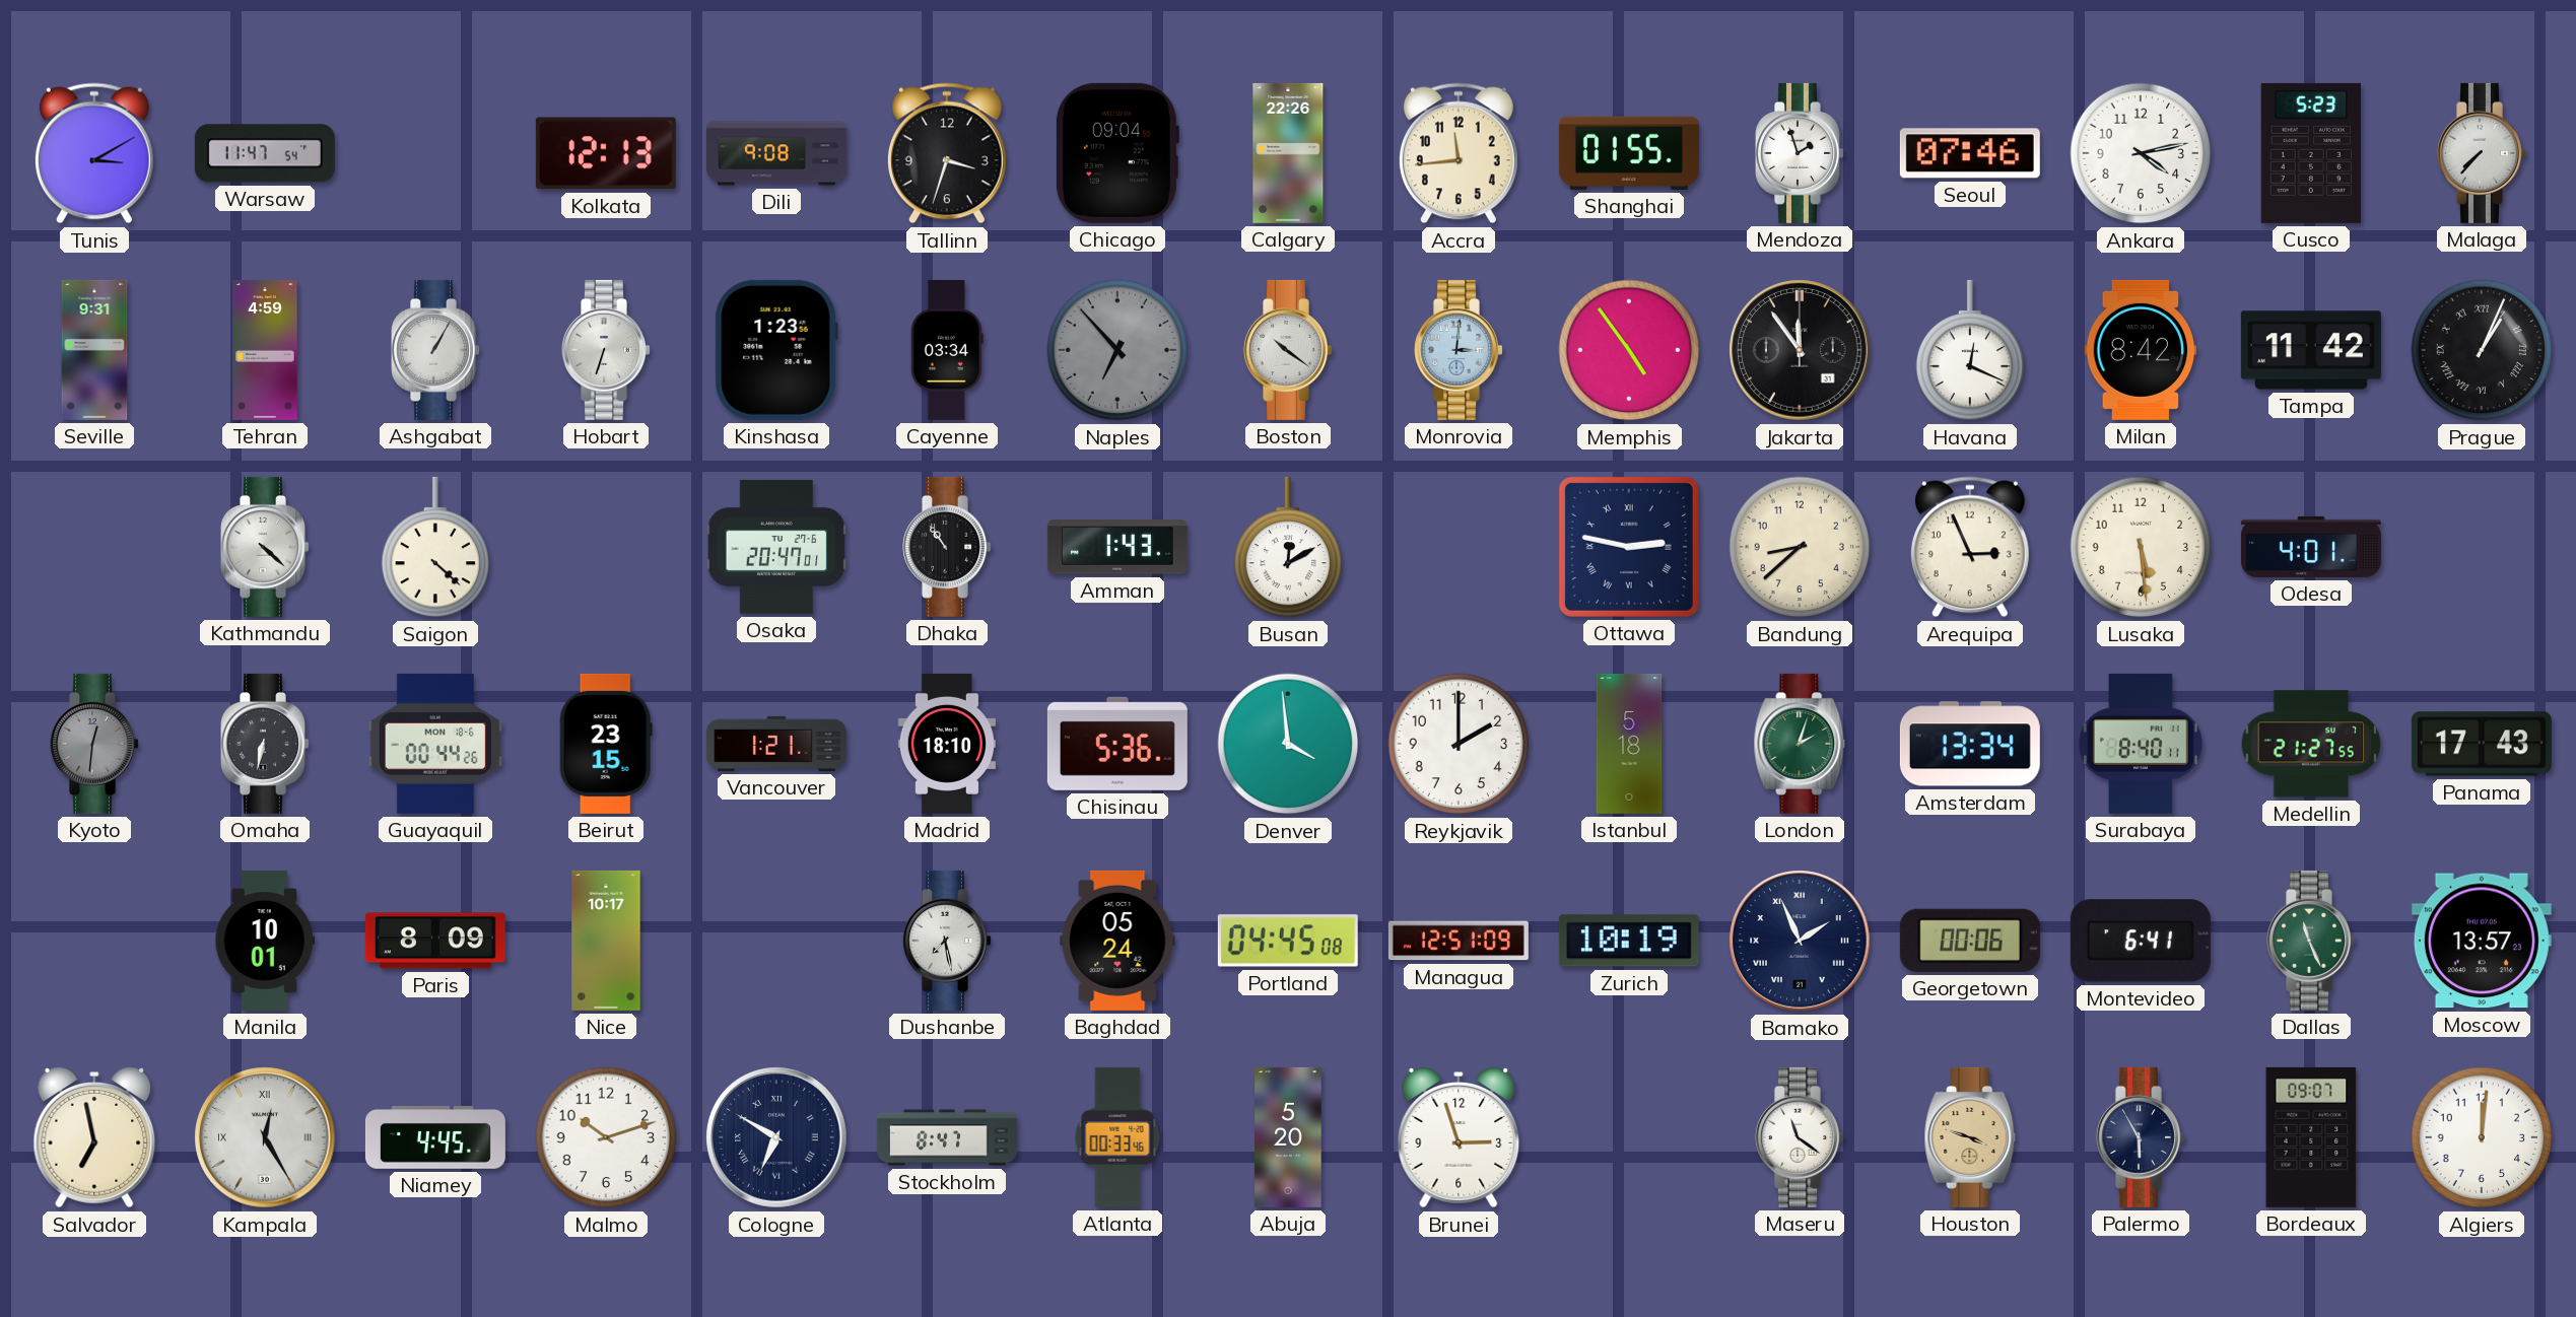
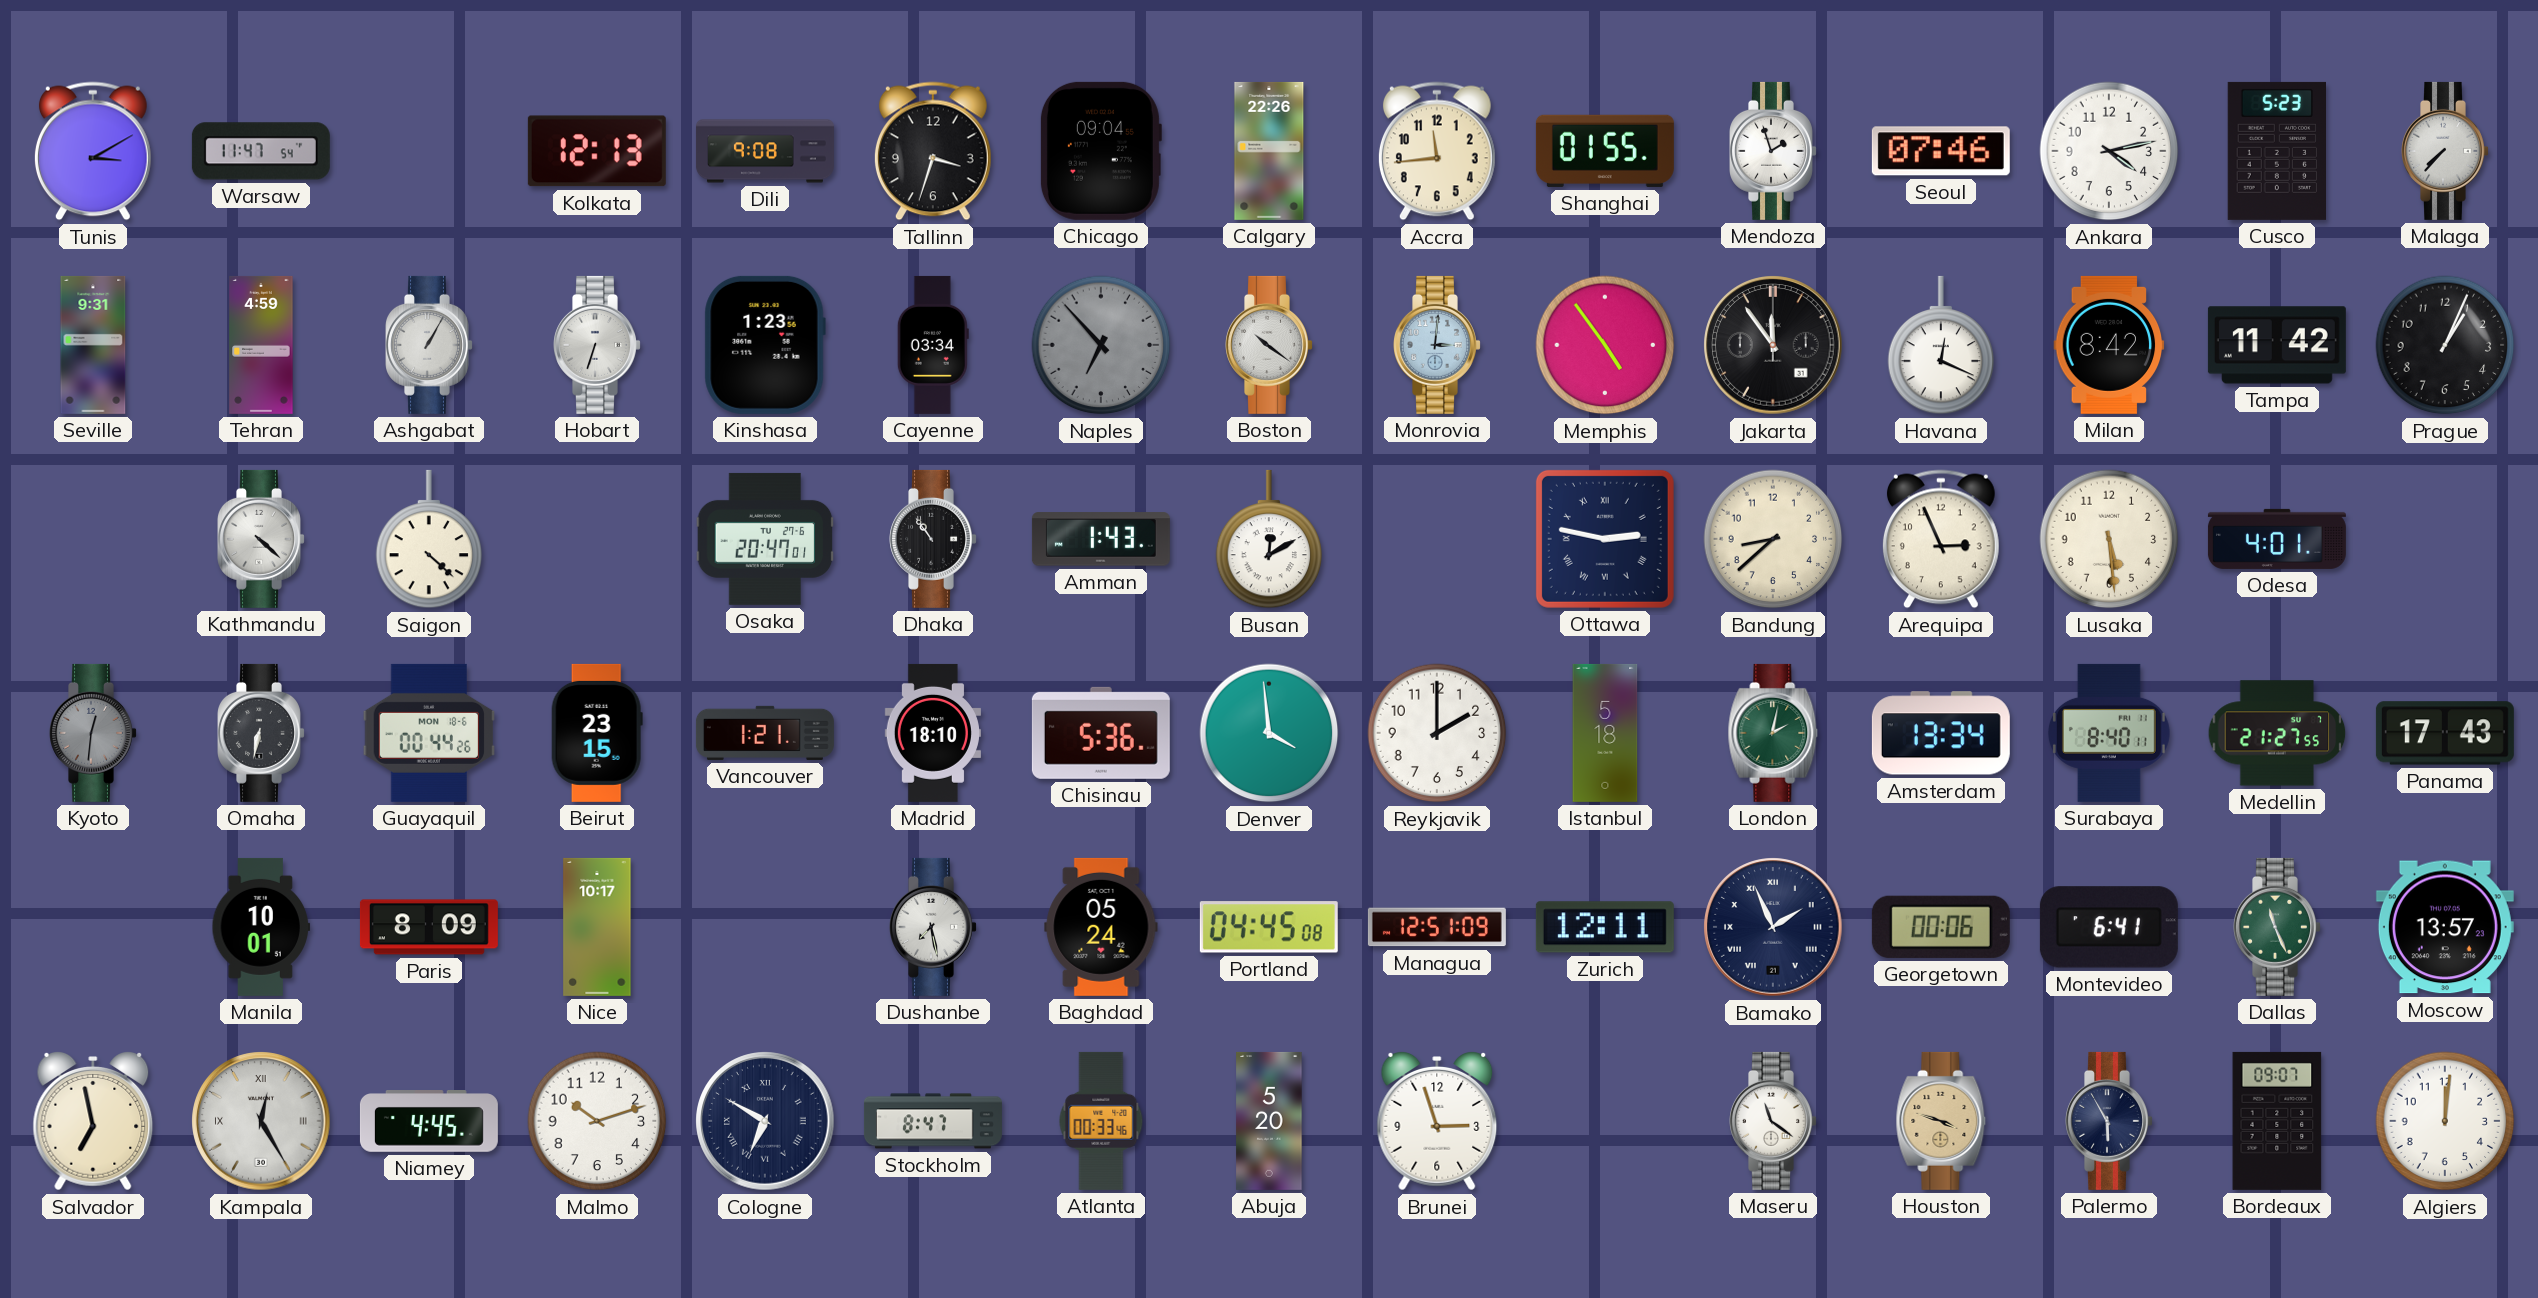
Prague numerals: Roman -> Arabic (2445, 345)
London: 2:03 -> 2:02 (1773, 733)
Zurich: 10:19 -> 12:11 (1605, 927)
